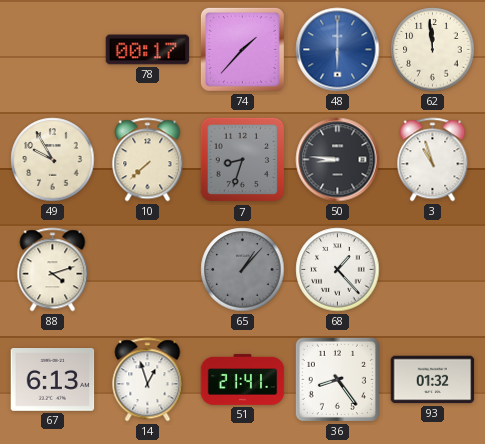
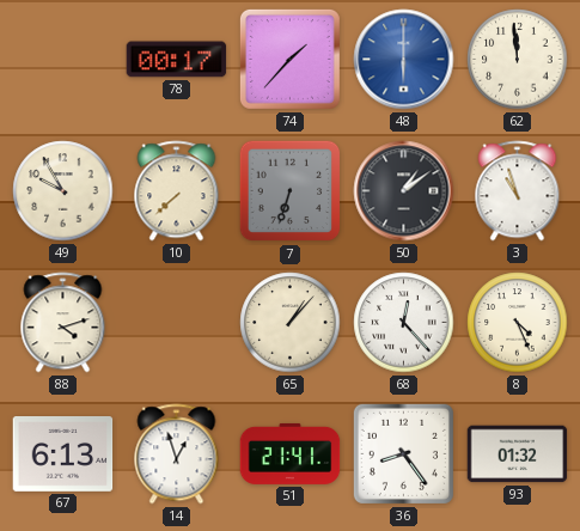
7: 8:33 -> 6:33 (291, 191)
50: 8:46 -> 1:09 (404, 191)
65 dial: grey -> cream (291, 323)
68: 1:23 -> 12:23 (404, 323)
8: none -> 4:26 (518, 323)
